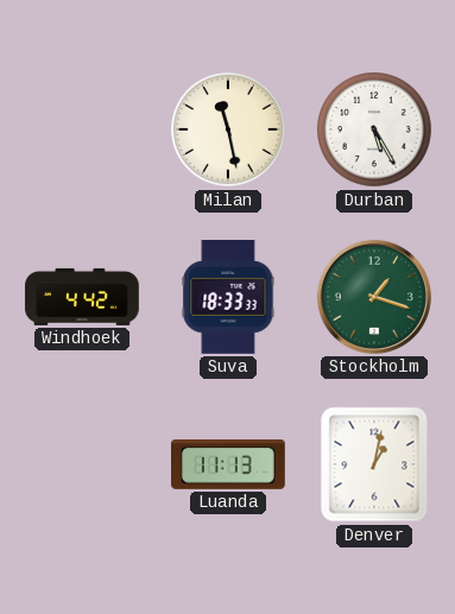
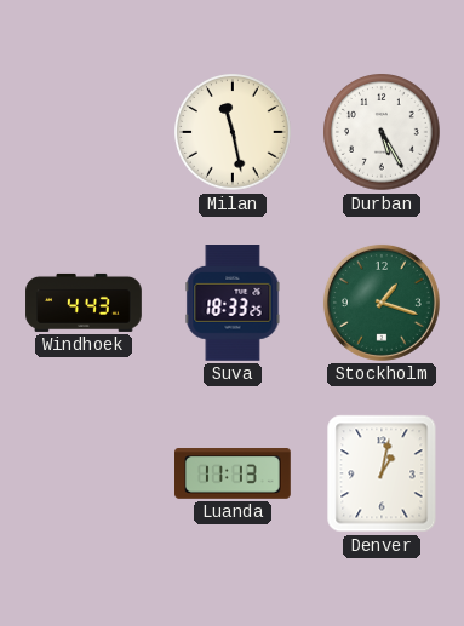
Windhoek: 4:42 -> 4:43 (84, 303)
Suva: 18:33:33 -> 18:33:25 (233, 304)
